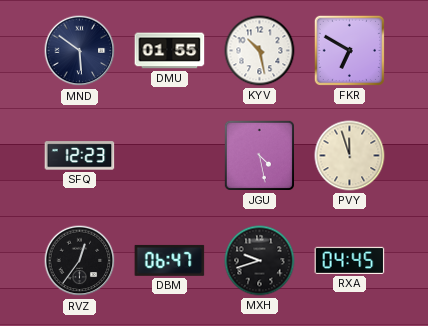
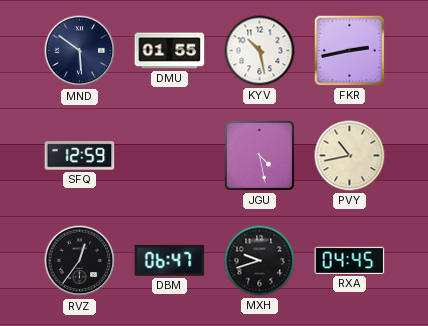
FKR: 6:50 -> 2:43 (349, 50)
SFQ: 12:23 -> 12:59 (80, 156)
PVY: 11:57 -> 10:43 (350, 156)
